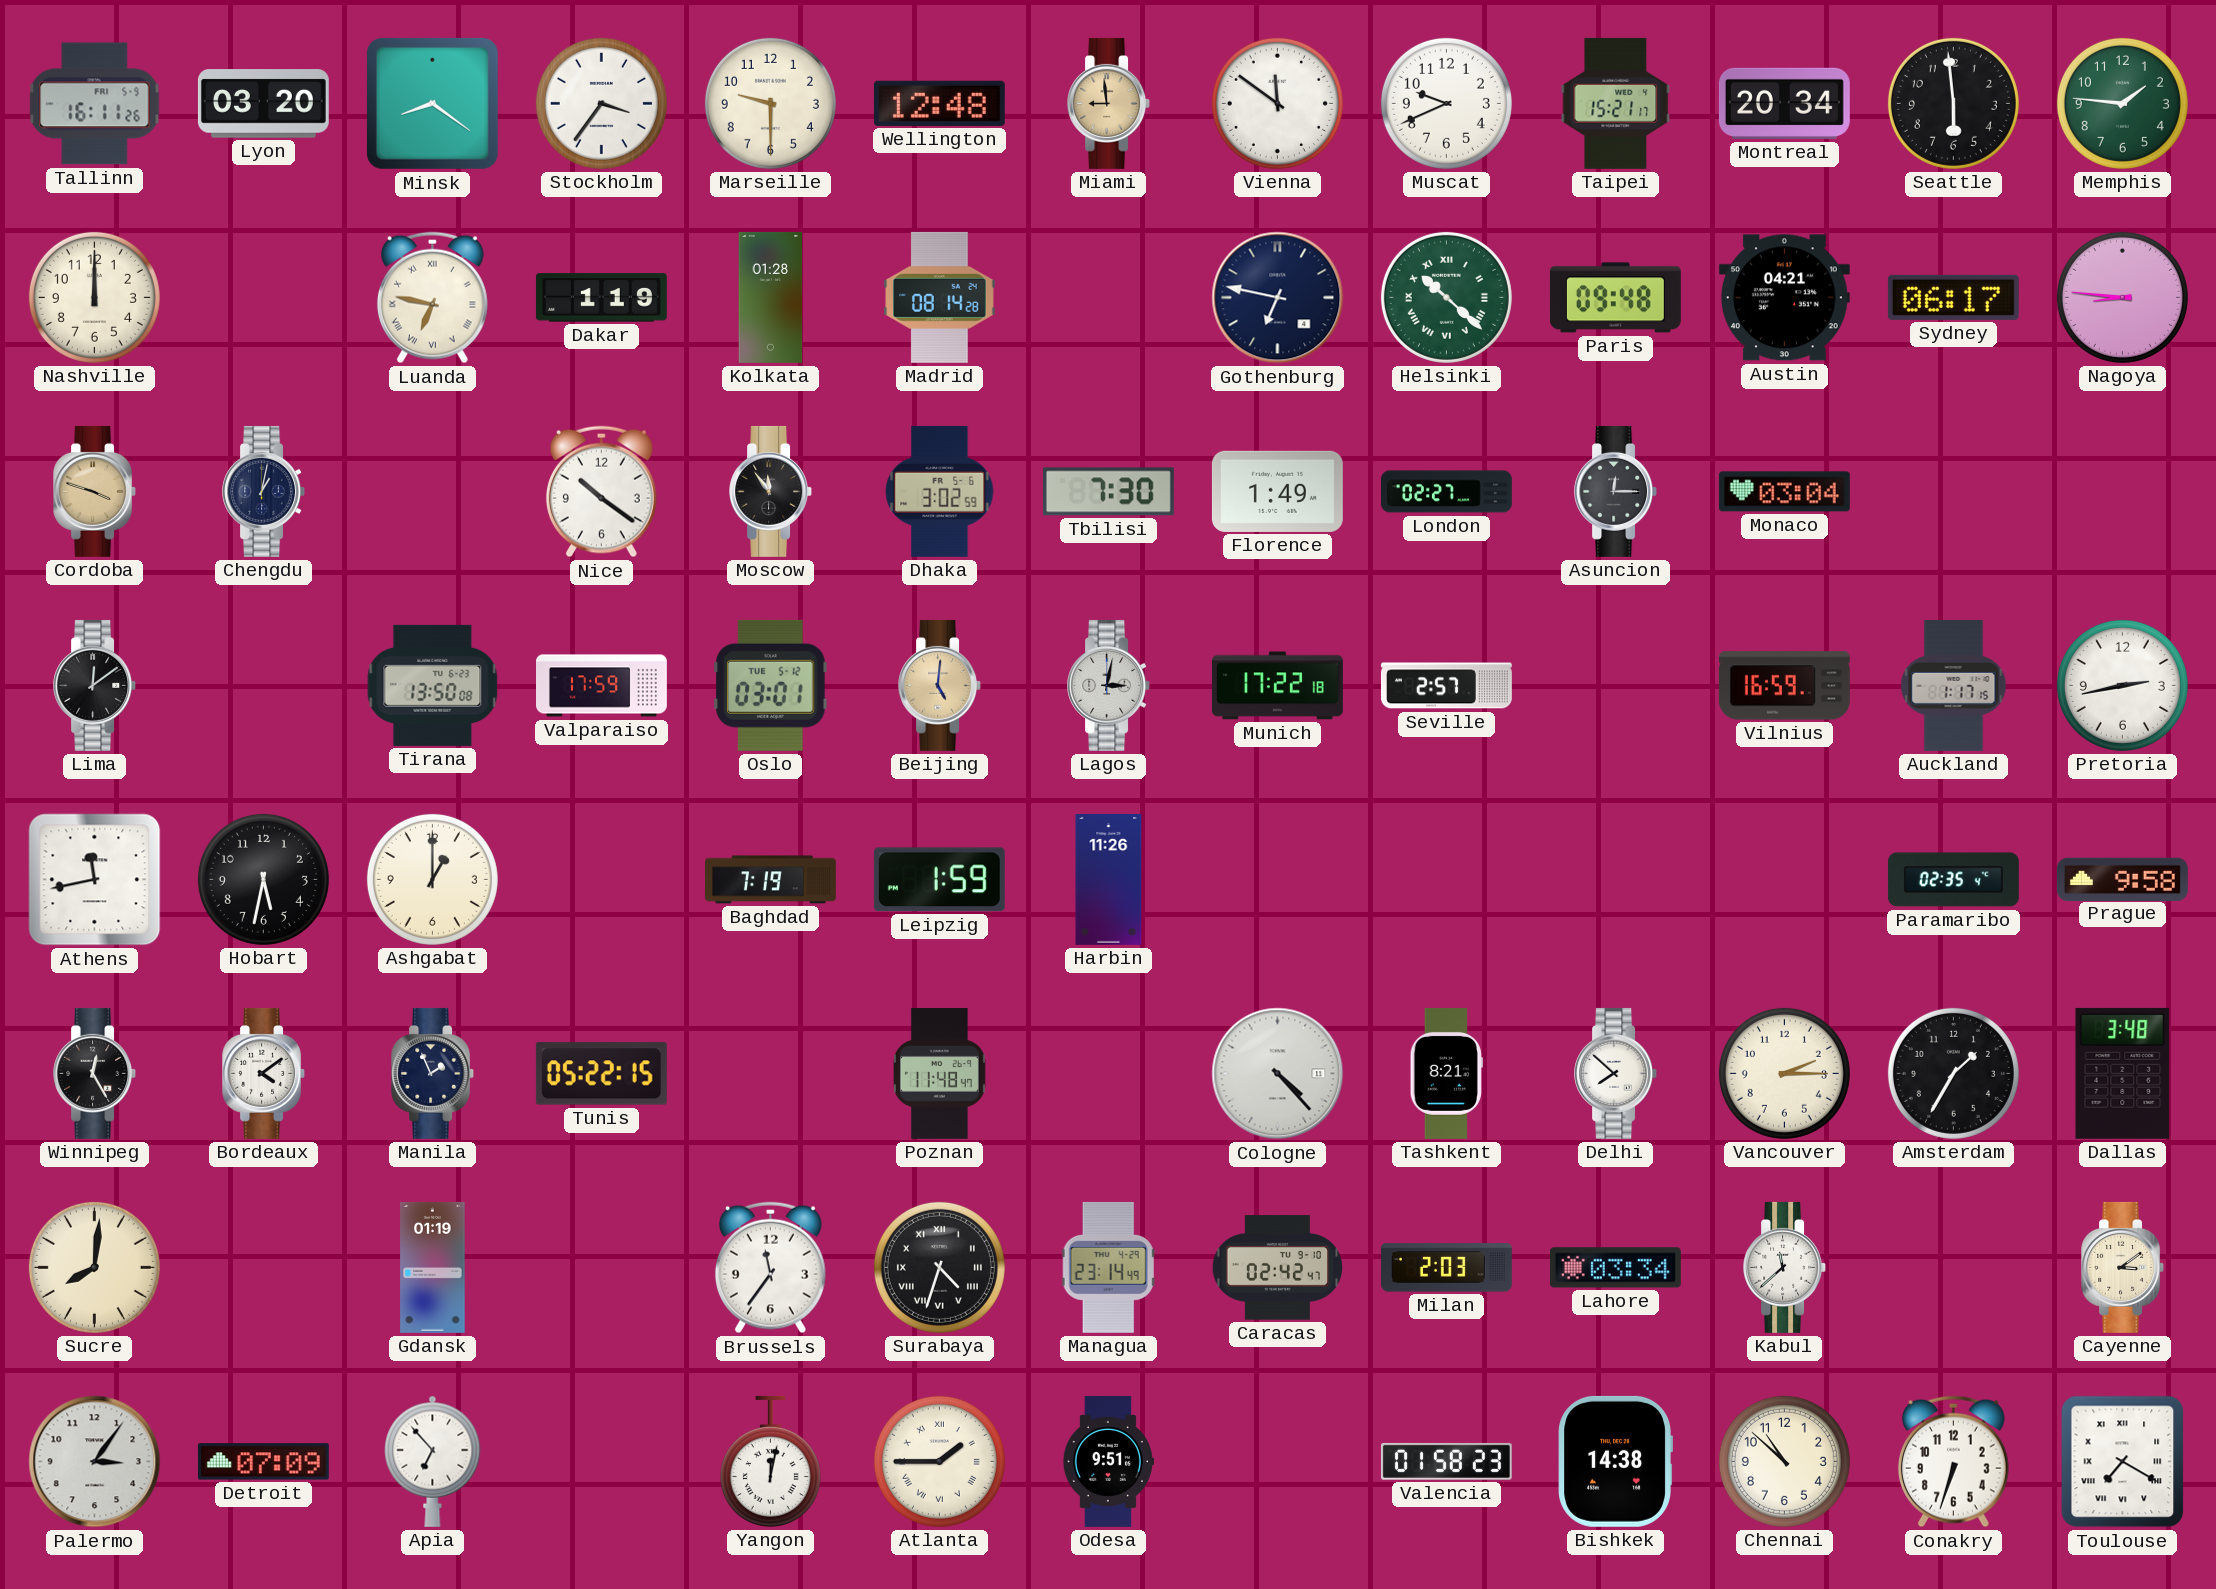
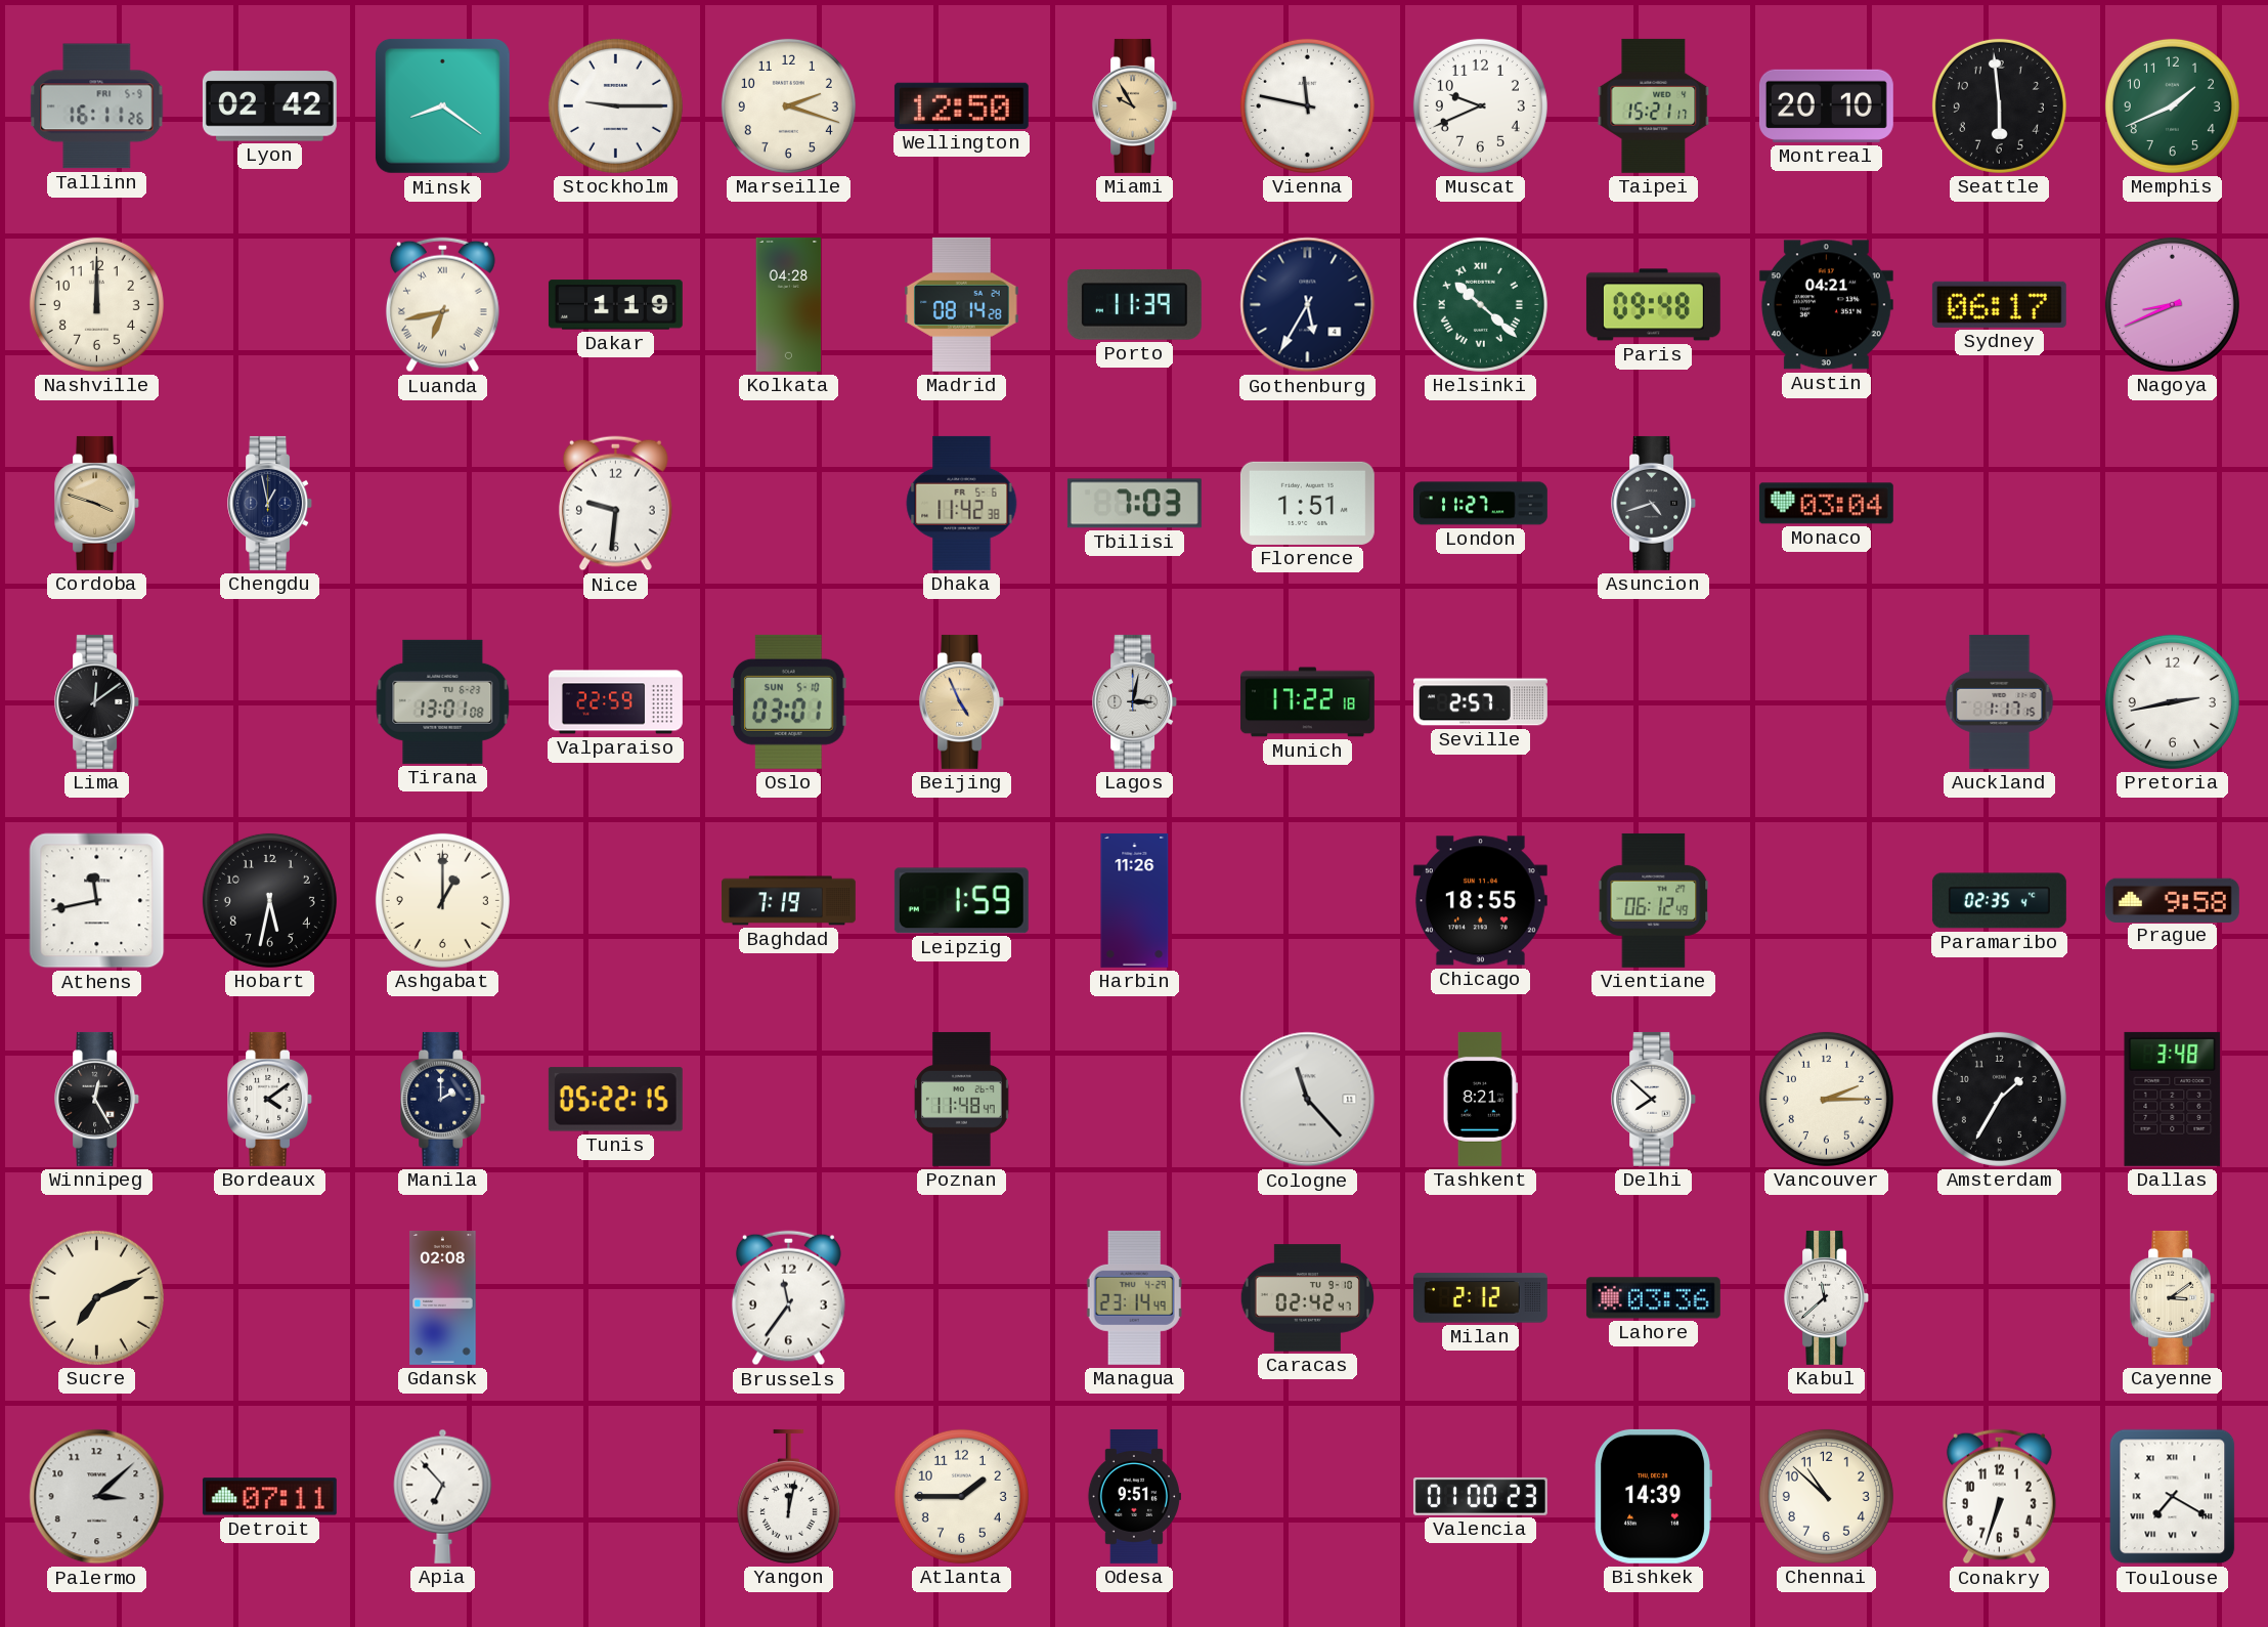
Lyon: 03:20 -> 02:42 (269, 106)
Stockholm: 3:36 -> 9:15 (615, 105)
Marseille: 9:30 -> 2:18 (788, 105)
Wellington: 12:48 -> 12:50 (961, 105)
Miami: 8:59 -> 9:55 (1135, 105)
Vienna: 11:51 -> 11:47 (1307, 105)
Montreal: 20:34 -> 20:10 (1826, 105)
Memphis: 1:46 -> 1:41 (2172, 105)
Luanda: 6:47 -> 6:43 (442, 305)
Kolkata: 01:28 -> 04:28 (789, 304)
Porto: none -> 11:39 (1134, 305)
Gothenburg: 6:47 -> 5:35 (1308, 305)
Nagoya: 8:46 -> 8:41 (2172, 304)
Chengdu: 1:02 -> 12:58 (270, 503)
Nice: 10:21 -> 9:31 (615, 504)
Moscow: 11:54 -> none (771, 491)
Dhaka: 3:02 -> 11:42 (962, 503)
Tbilisi: 7:30 -> 7:03 (1134, 504)
Florence: 1:49 -> 1:51 (1307, 503)
London: 02:27 -> 11:27 (1480, 504)
Asuncion: 12:15 -> 4:42 (1654, 503)
Tirana: 13:50 -> 13:01 (443, 701)
Valparaiso: 17:59 -> 22:59 (616, 702)
Oslo date: TUE 5-12 -> SUN 5-10 (789, 701)
Beijing: 5:01 -> 4:56 (962, 701)
Vilnius: 16:59 -> none (1784, 686)
Chicago: none -> 18:55 (1480, 901)
Vientiane: none -> 06:12 (1654, 900)
Manila: 1:56 -> 2:00 (443, 1099)
Cologne: 4:23 -> 11:23 (1308, 1100)
Sucre: 8:01 -> 7:11 (96, 1297)
Gdansk: 01:19 -> 02:08 (443, 1297)
Surabaya: 4:33 -> none (939, 1267)
Milan: 2:03 -> 2:12 (1480, 1298)
Lahore: 03:34 -> 03:36 (1653, 1298)
Palermo: 3:06 -> 3:08 (97, 1497)
Detroit: 07:09 -> 07:11 (269, 1497)
Atlanta numerals: Roman -> Arabic (961, 1496)
Valencia: 01:58 -> 01:00 (1480, 1496)
Bishkek: 14:38 -> 14:39 (1653, 1496)
